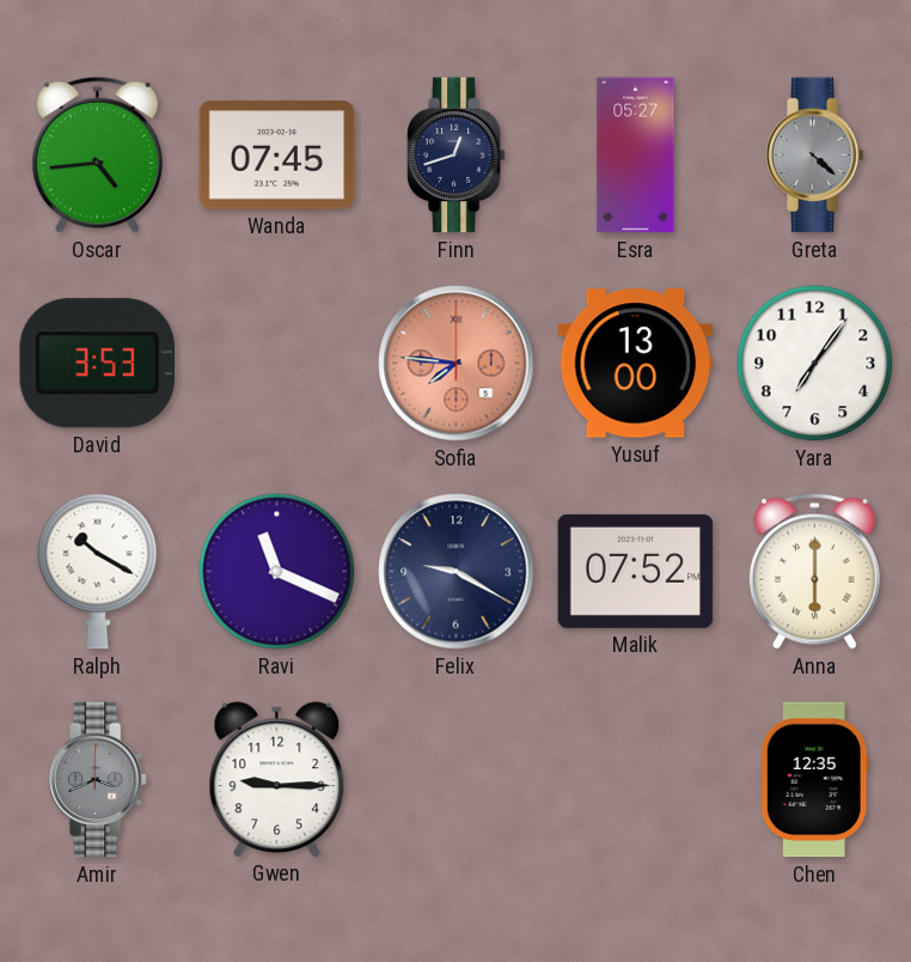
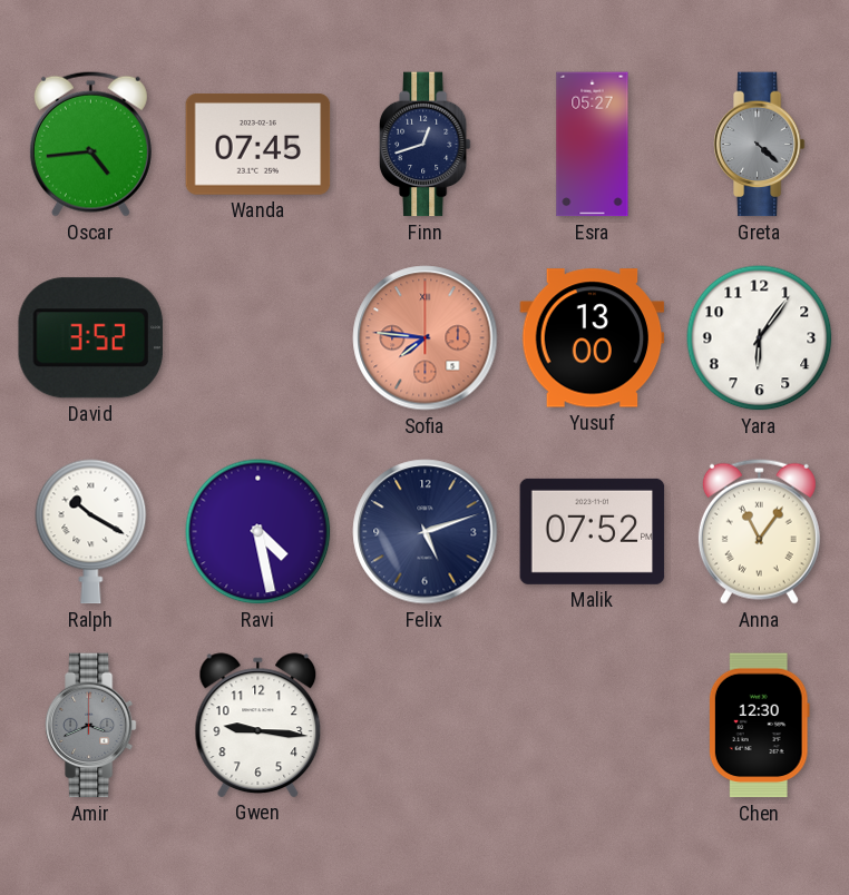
David: 3:53 -> 3:52 (90, 338)
Yara: 7:06 -> 6:06 (760, 338)
Ravi: 11:19 -> 4:28 (258, 532)
Felix: 9:20 -> 5:12 (426, 532)
Anna: 6:00 -> 11:06 (759, 531)
Gwen: 9:15 -> 9:16 (258, 725)
Chen: 12:35 -> 12:30 (759, 726)
